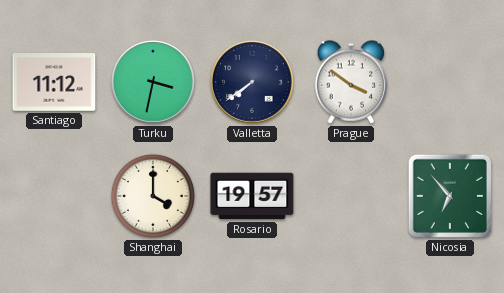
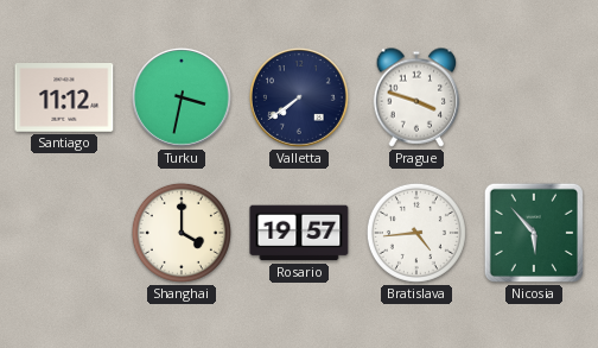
Prague: 3:51 -> 3:48 (416, 97)
Bratislava: none -> 4:44 (416, 233)
Nicosia: 6:53 -> 5:53 (534, 233)
